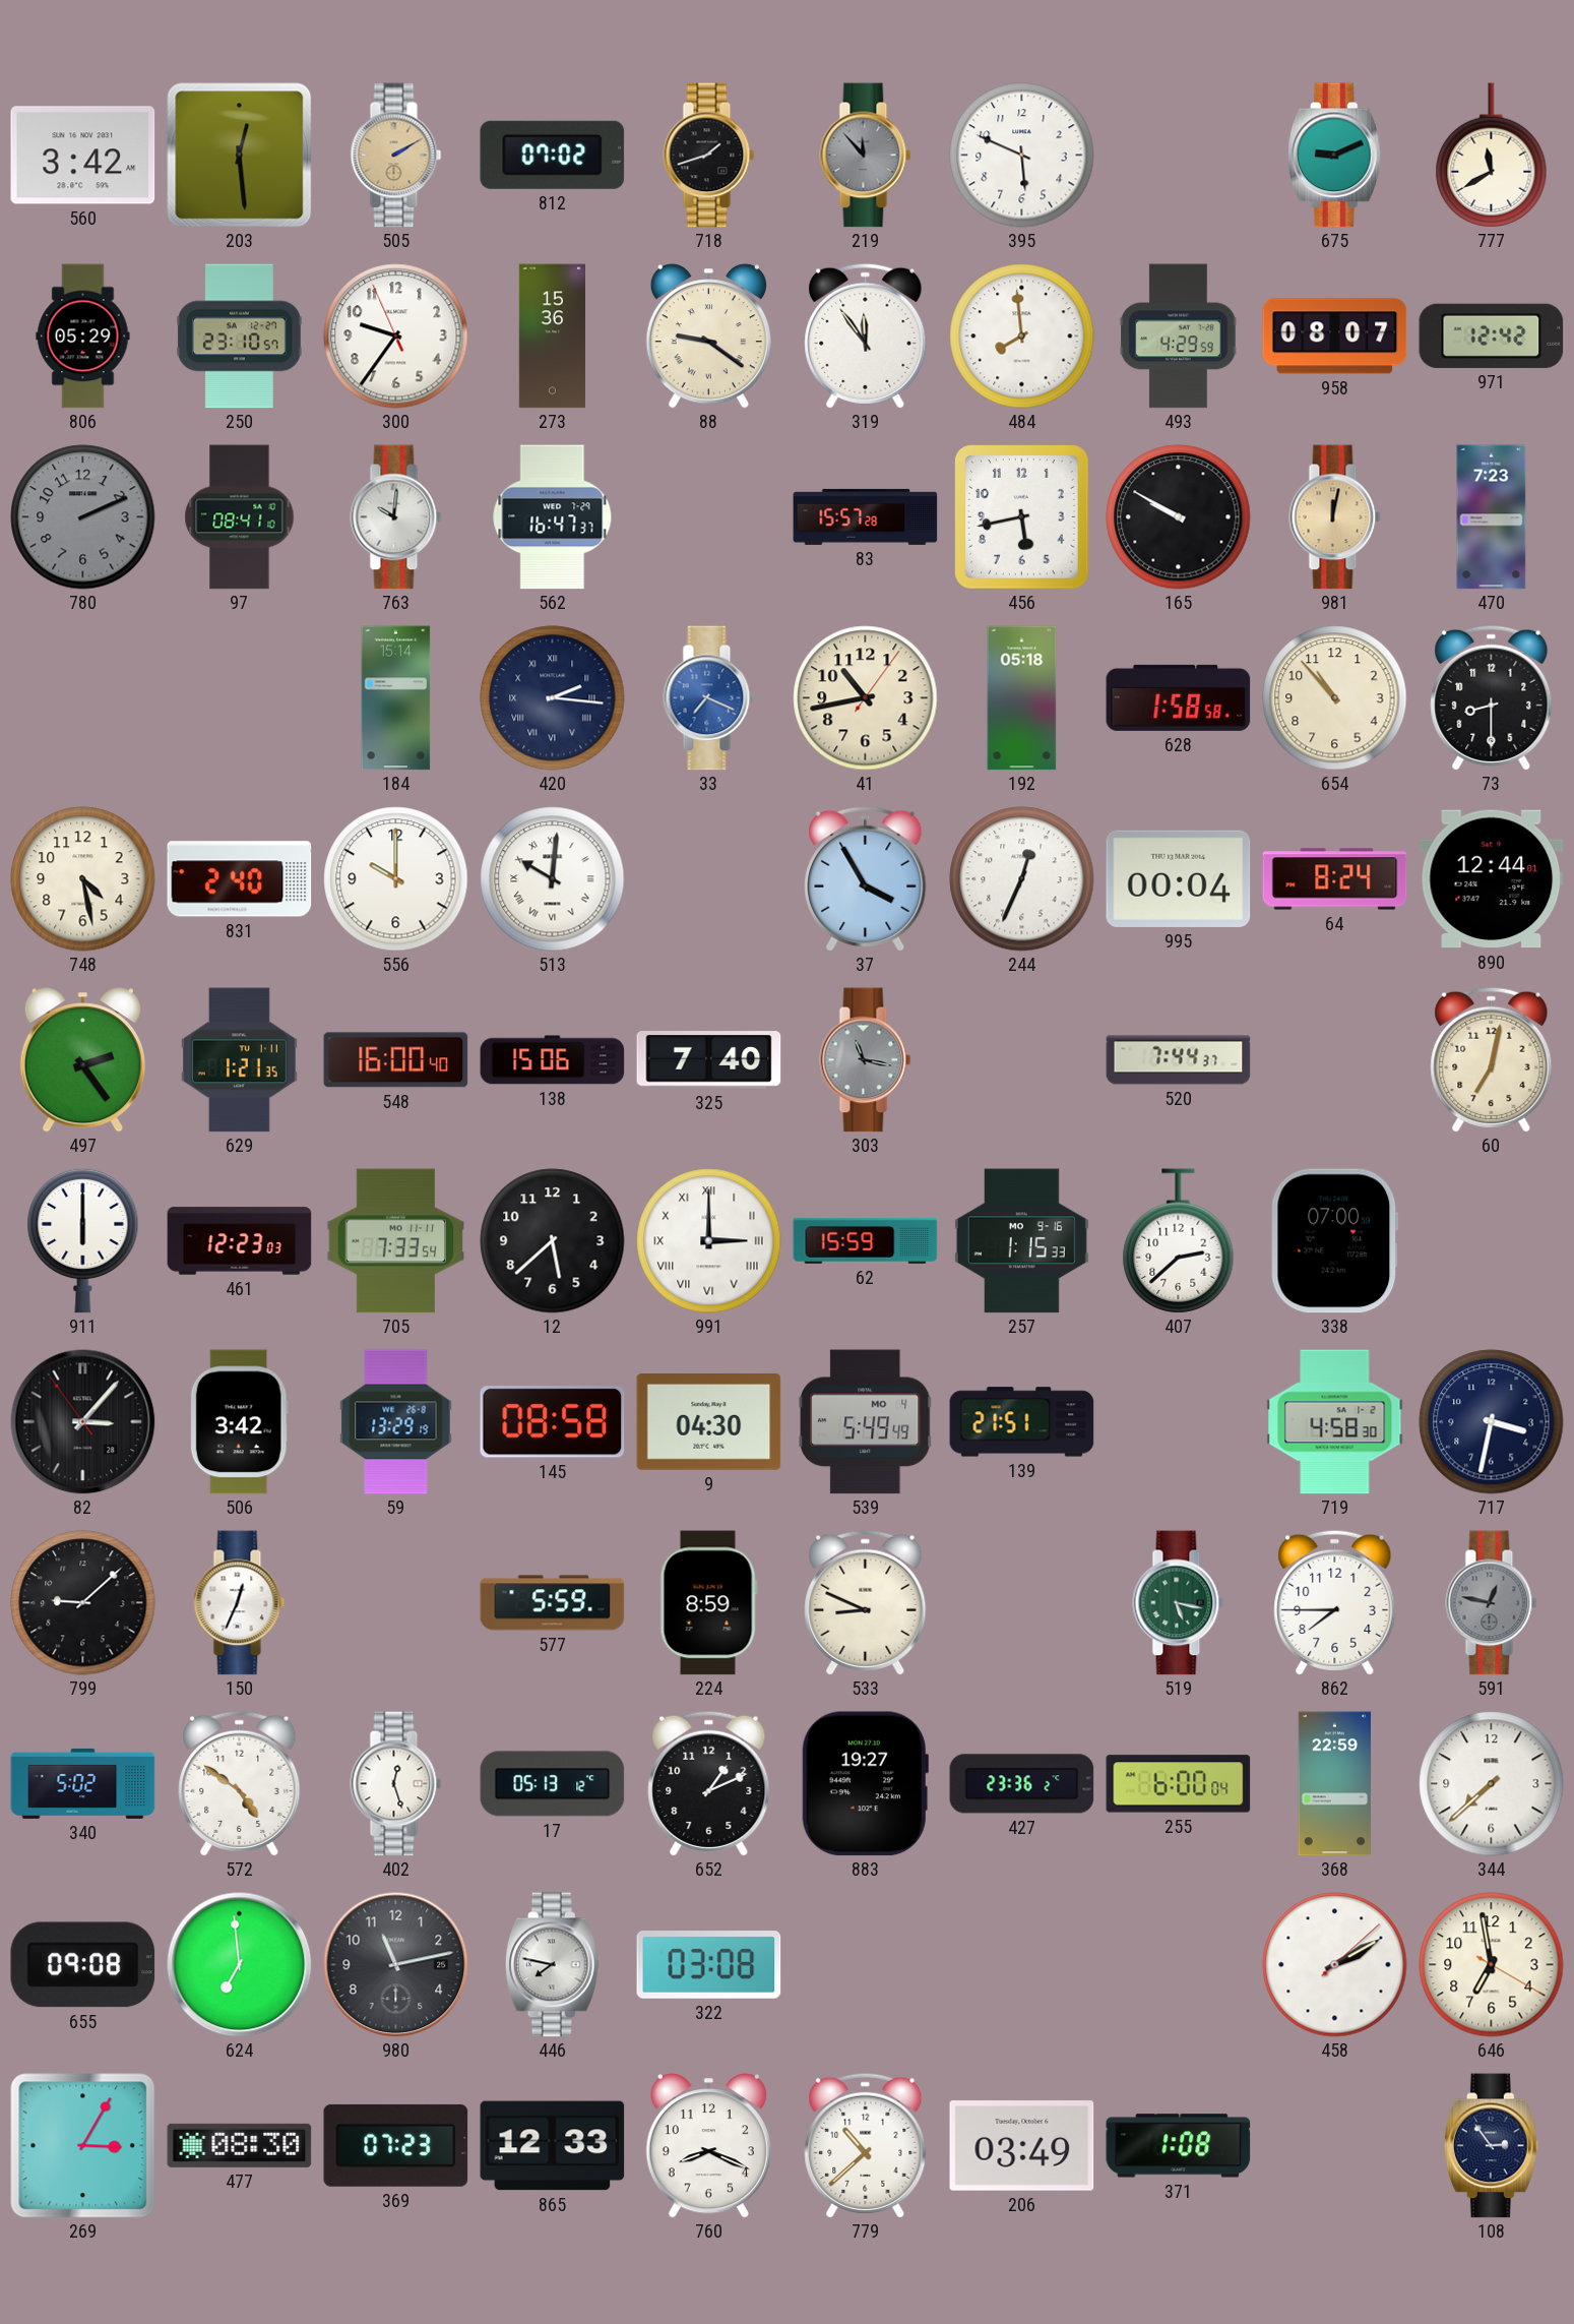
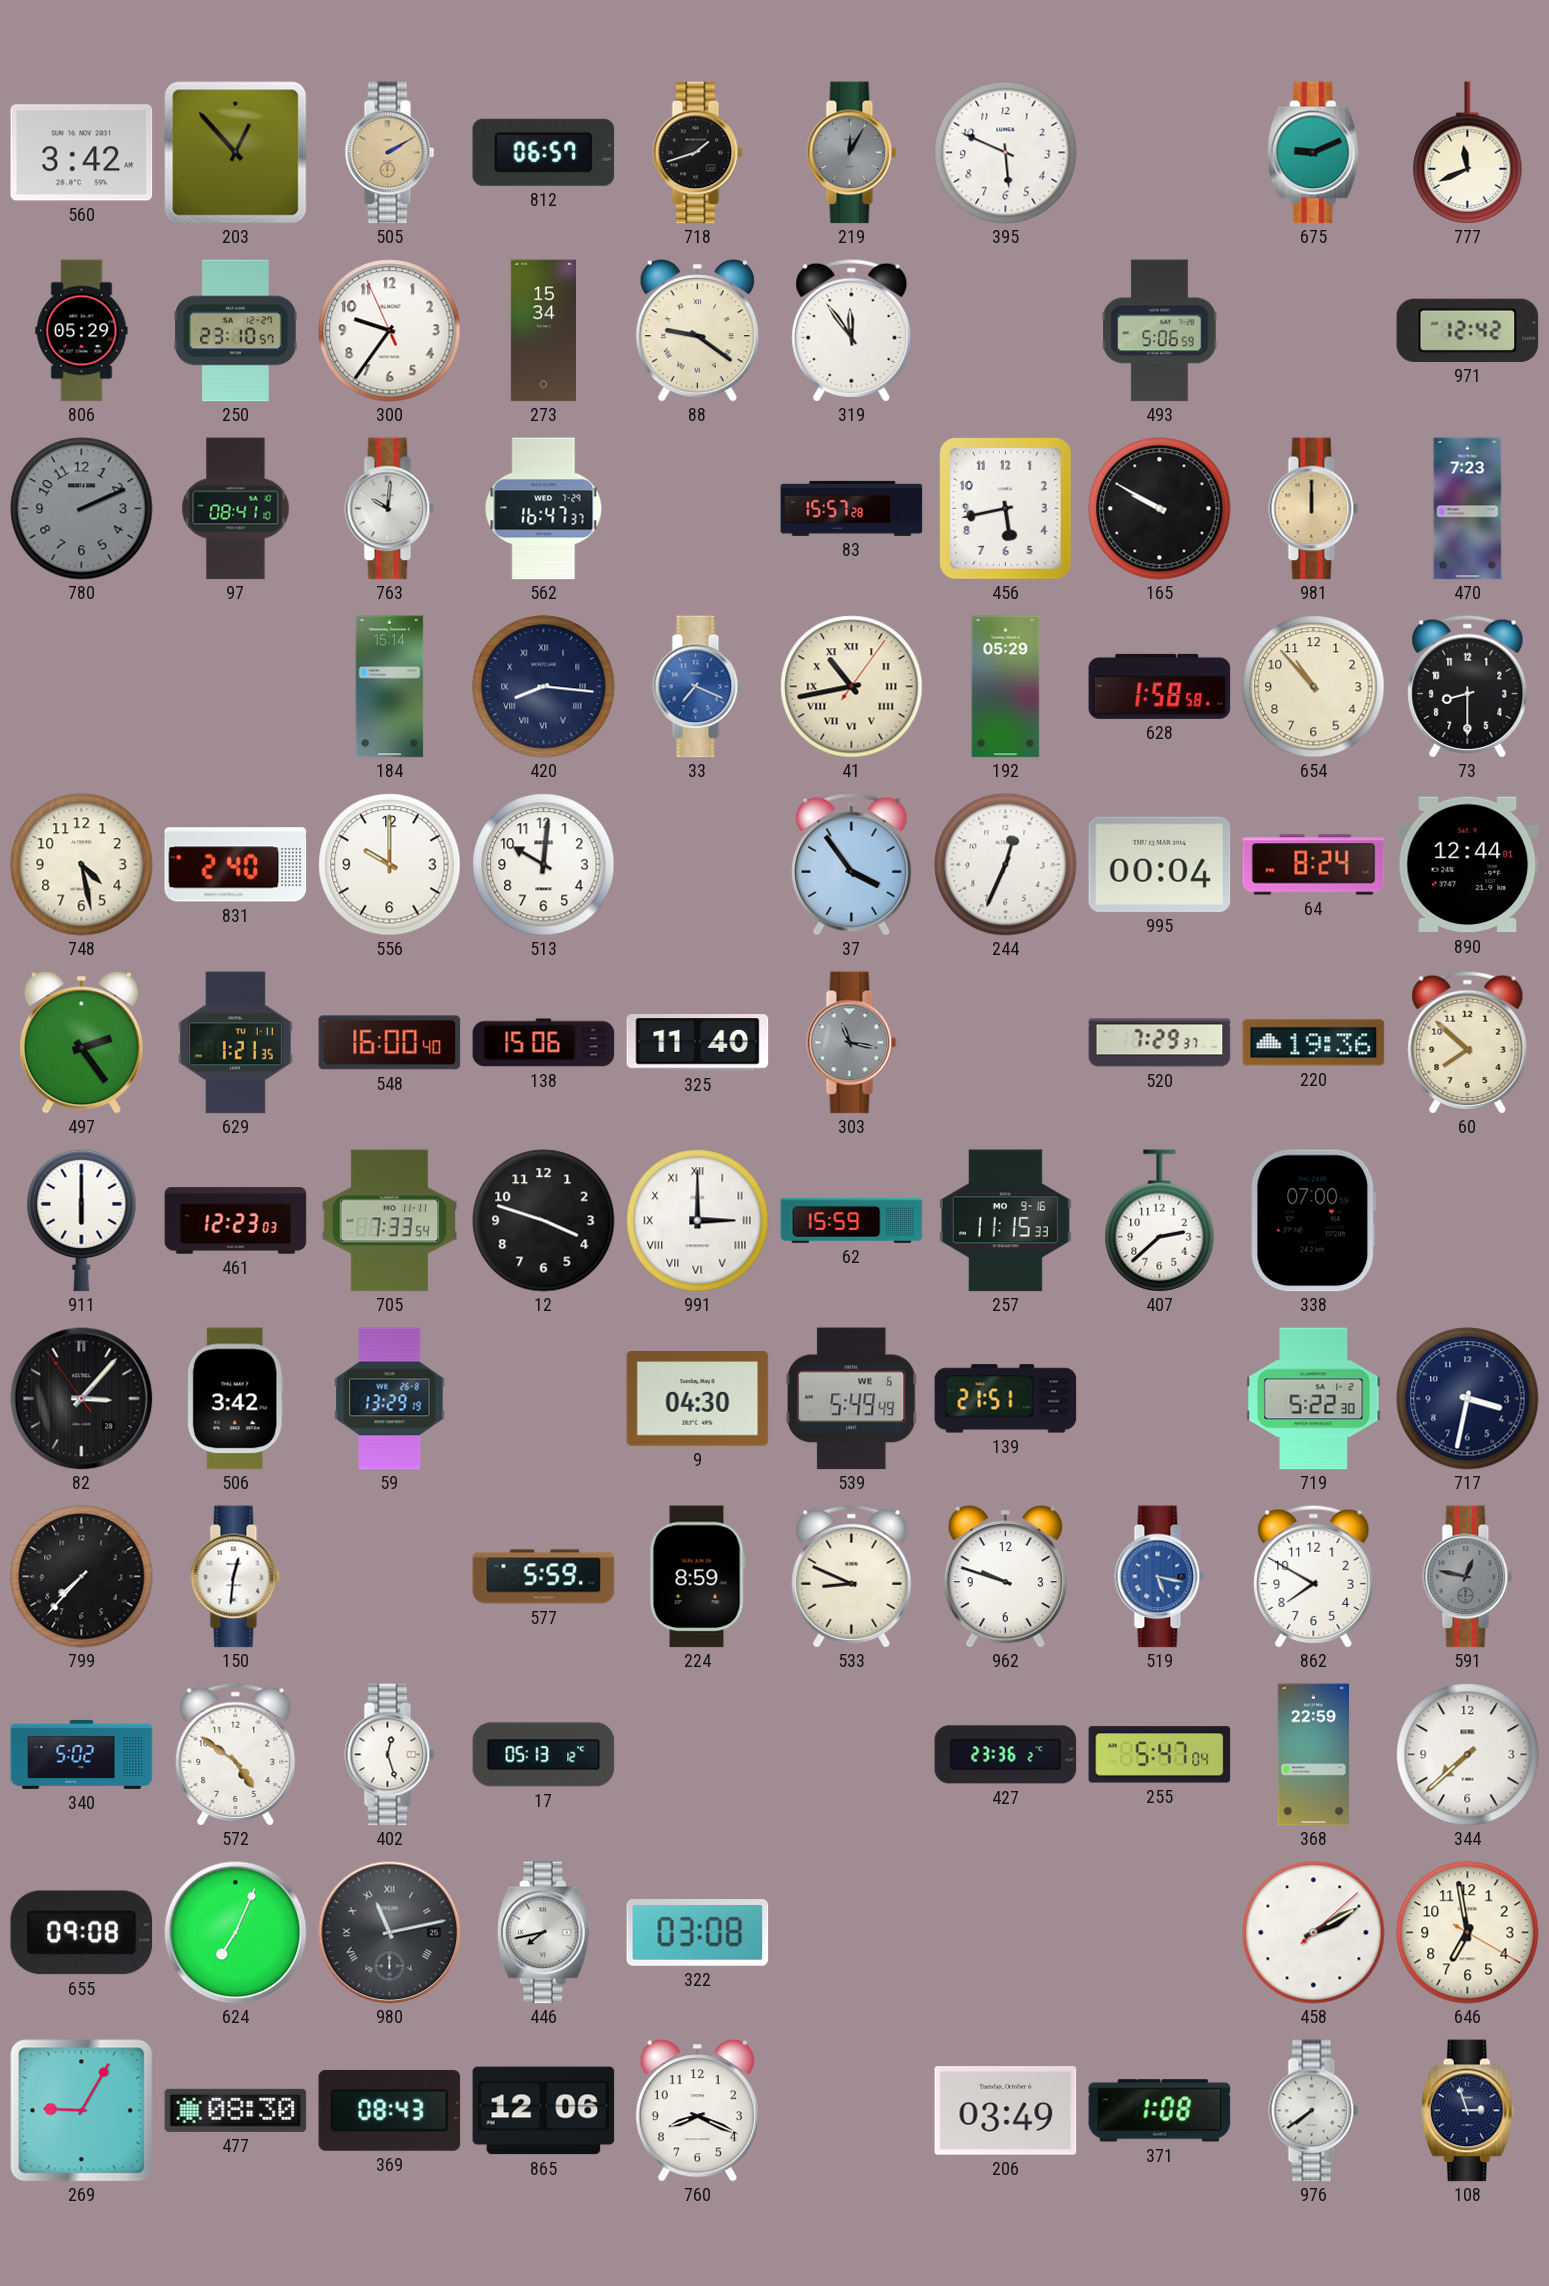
203: 12:29 -> 12:53 (236, 153)
812: 07:02 -> 06:57 (544, 152)
219: 11:53 -> 12:05 (852, 153)
777: 11:40 -> 11:41 (1468, 153)
273: 15:36 -> 15:34 (543, 331)
484: 7:59 -> none (1022, 337)
493: 4:29 -> 5:06 (1160, 331)
958: 08:07 -> none (1335, 337)
981: 12:02 -> 12:00 (1314, 509)
420: 2:16 -> 8:16 (544, 687)
41 numerals: Arabic -> Roman (852, 687)
192: 05:18 -> 05:29 (1006, 687)
513 numerals: Roman -> Arabic (544, 865)
37: 3:55 -> 3:54 (852, 864)
325: 7:40 -> 11:40 (698, 1043)
520: 7:44 -> 7:29 (1160, 1043)
220: none -> 19:36 (1314, 1043)
60: 7:02 -> 7:52 (1468, 1042)
12: 5:38 -> 3:48 (544, 1221)
257: 1:15 -> 11:15 (1005, 1221)
145: 08:58 -> none (553, 1422)
539 date: MO 4 -> WE 6 (852, 1399)
719: 4:58 -> 5:22 (1314, 1399)
799: 9:08 -> 7:37 (82, 1577)
150: 12:34 -> 12:31 (236, 1577)
962: none -> 9:48 (1005, 1577)
519 dial: green -> blue (1160, 1577)
862: 7:45 -> 7:50 (1314, 1576)
652: 1:11 -> none (709, 1783)
883: 19:27 -> none (865, 1784)
255: 6:00 -> 5:47 (1160, 1755)
624: 6:59 -> 7:04 (236, 1933)
980 numerals: Arabic -> Roman (390, 1933)
446: 7:47 -> 7:43 (543, 1933)
269: 3:05 -> 9:05 (82, 2111)
369: 07:23 -> 08:43 (390, 2110)
865: 12:33 -> 12:06 (544, 2111)
779: 10:38 -> none (866, 2145)
976: none -> 7:39 (1314, 2111)
108: 2:54 -> 2:57 (1467, 2111)
